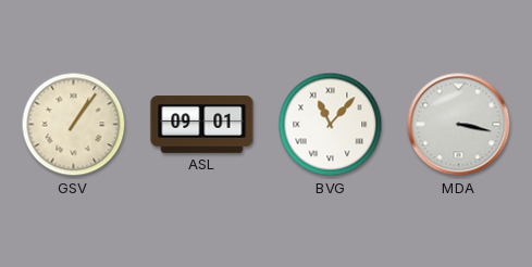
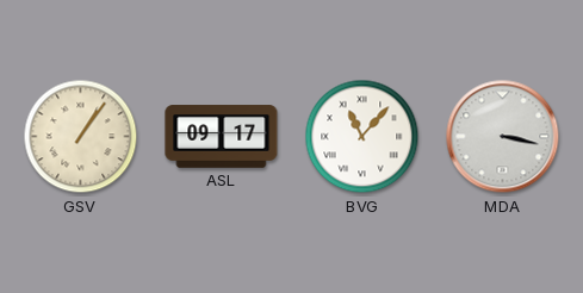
ASL: 09:01 -> 09:17 (222, 137)
